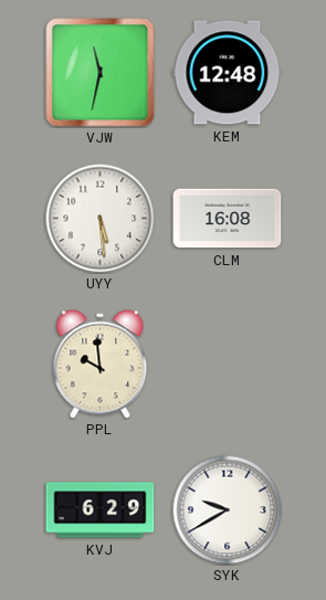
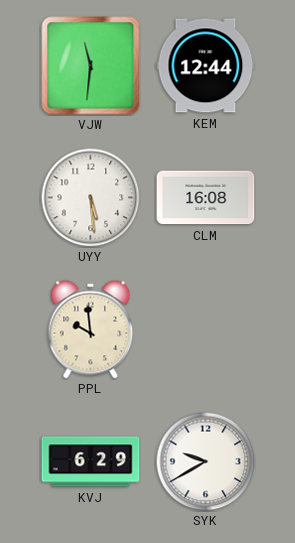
VJW: 11:32 -> 11:31 (91, 66)
KEM: 12:48 -> 12:44 (206, 66)
